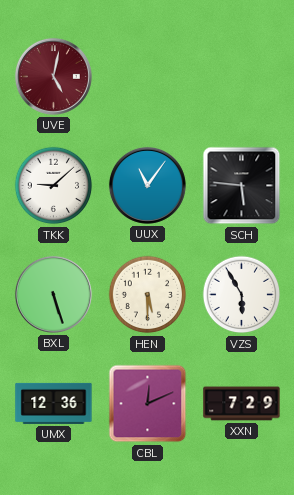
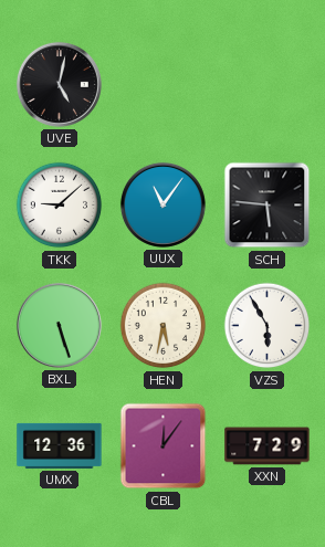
UVE dial: burgundy -> black (59, 84)
HEN: 5:30 -> 5:32 (164, 326)
CBL: 12:11 -> 12:06 (164, 446)
